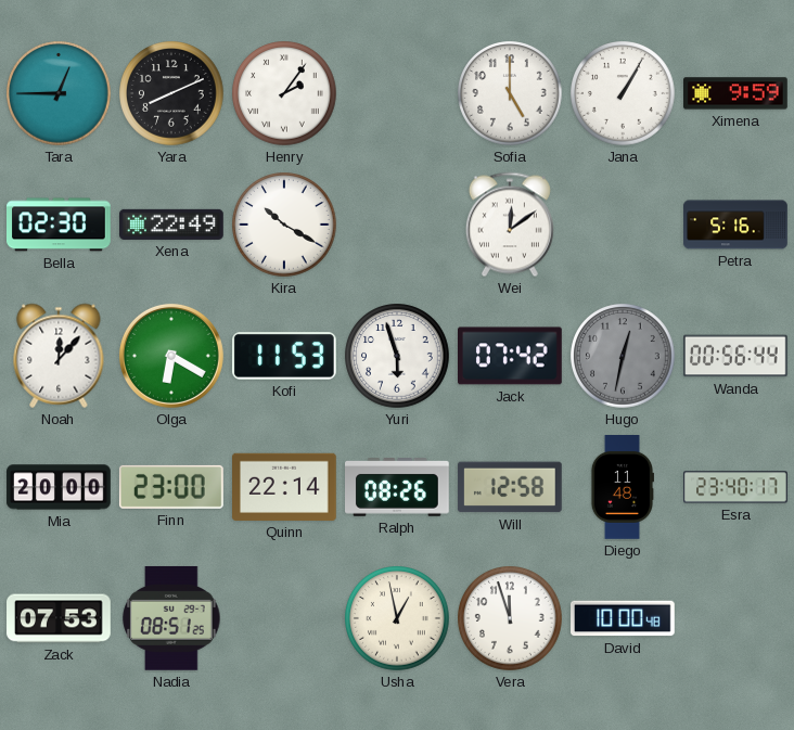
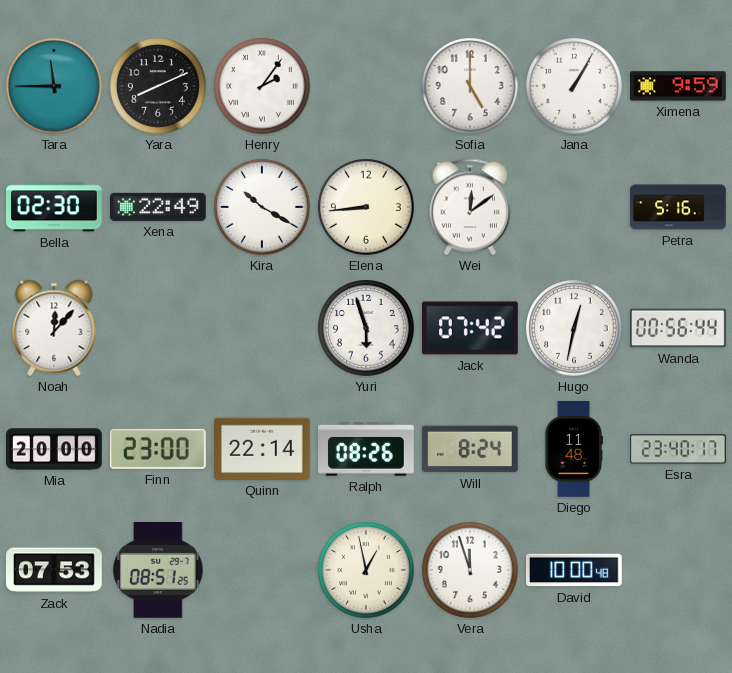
Tara: 12:45 -> 11:45 (54, 86)
Elena: none -> 8:44 (366, 207)
Olga: 6:20 -> none (171, 356)
Kofi: 11:53 -> none (284, 356)
Hugo dial: grey -> white (574, 328)
Will: 12:58 -> 8:24 (470, 449)
